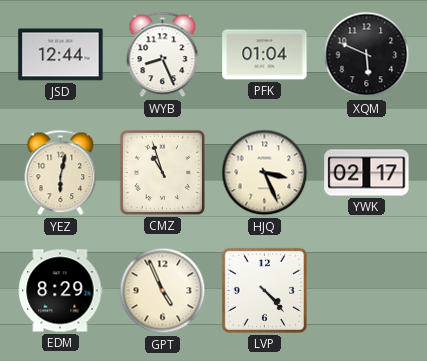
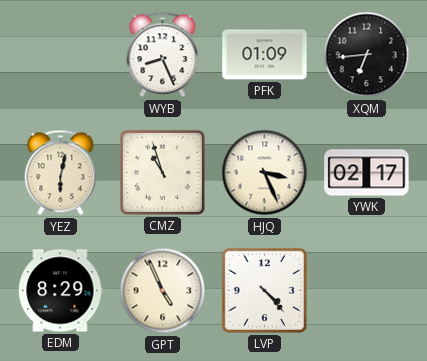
JSD: 12:44 -> none (61, 55)
PFK: 01:04 -> 01:09 (265, 55)
XQM: 5:49 -> 6:44 (367, 55)
